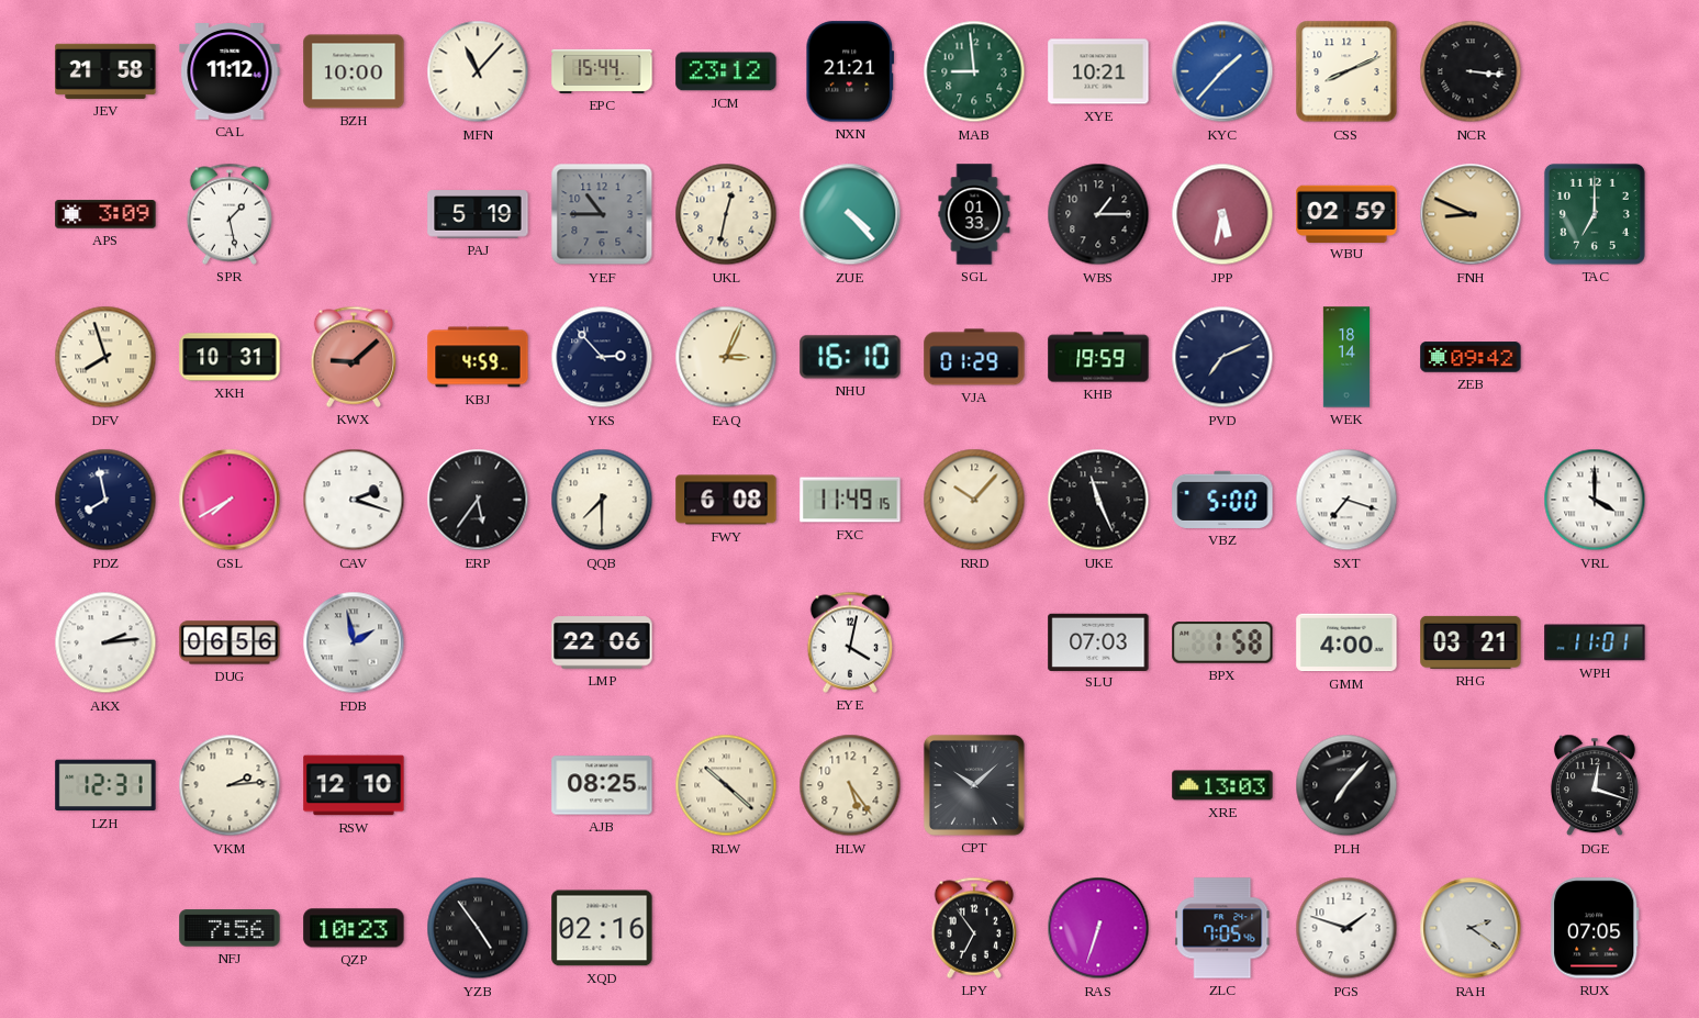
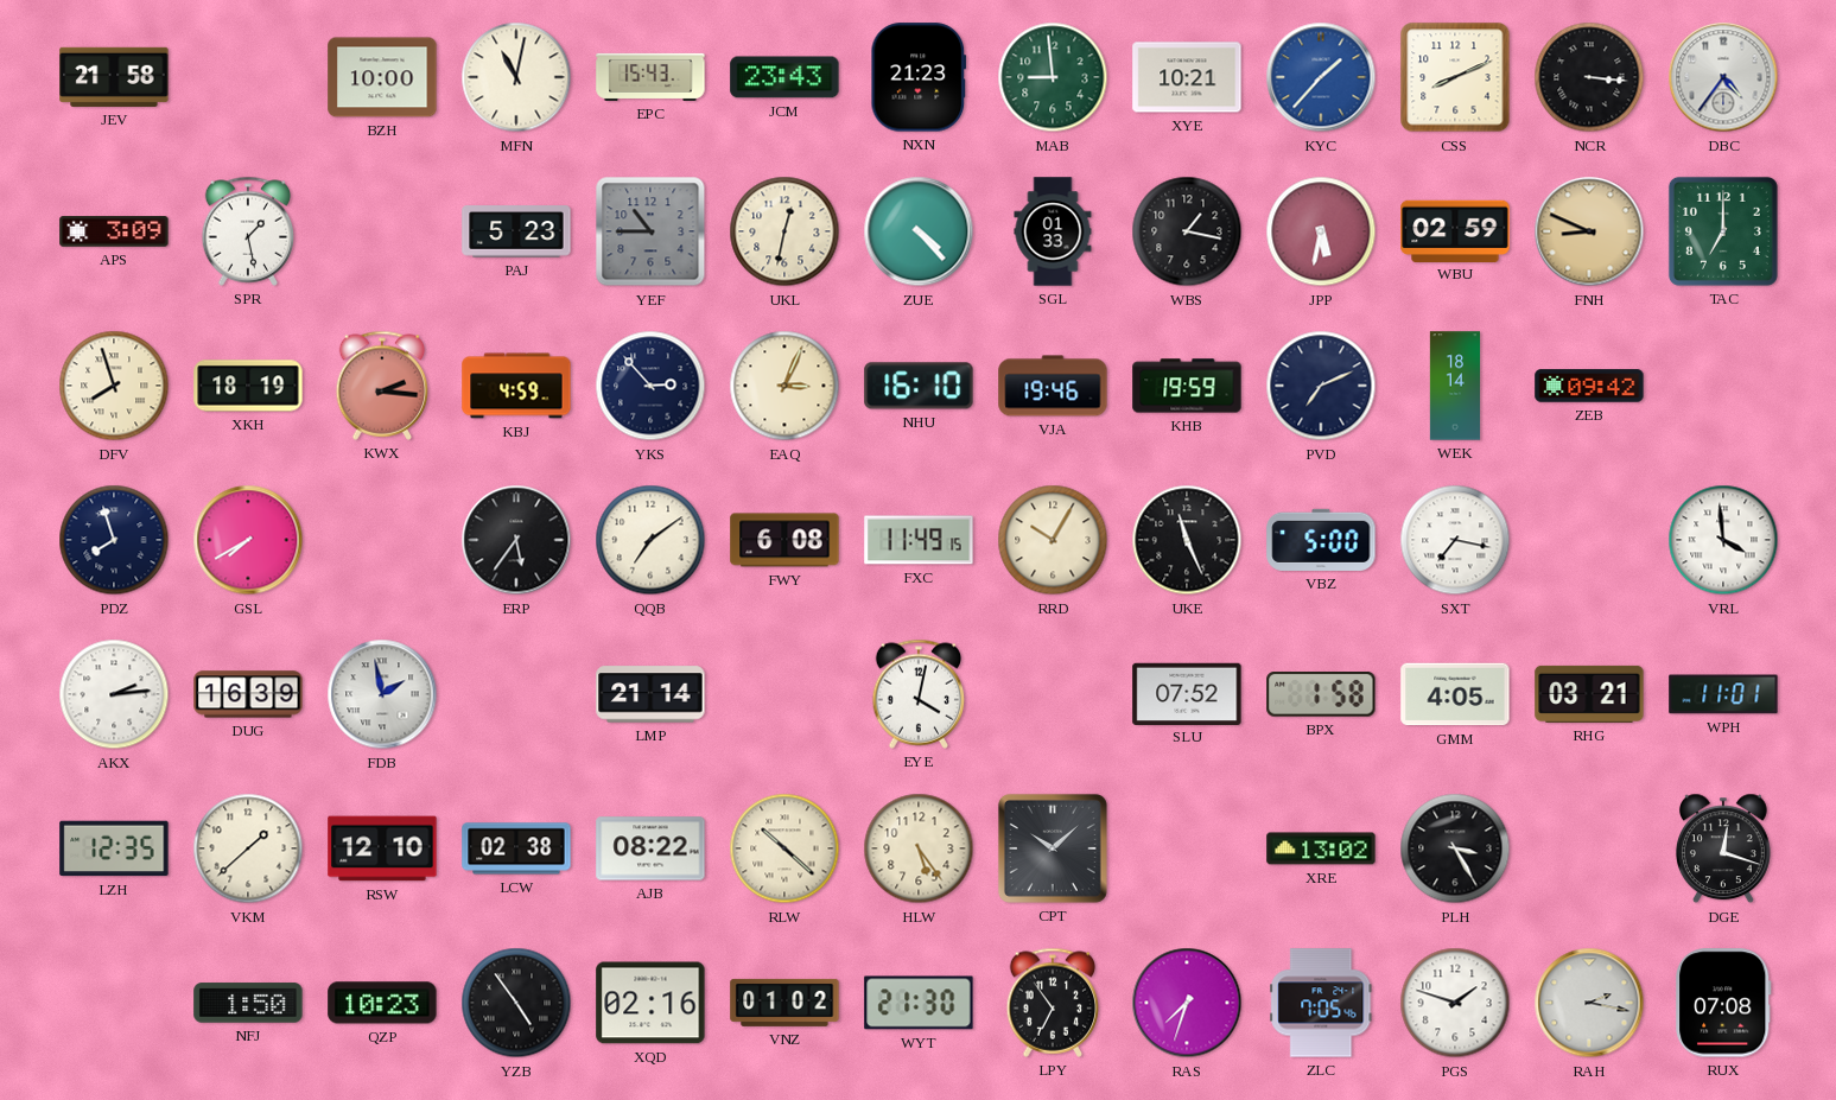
CAL: 11:12 -> none (230, 72)
MFN: 11:07 -> 11:02 (516, 77)
EPC: 15:44 -> 15:43 (650, 77)
JCM: 23:12 -> 23:43 (784, 77)
NXN: 21:21 -> 21:23 (919, 77)
DBC: none -> 4:36 (1723, 77)
PAJ: 5:19 -> 5:23 (516, 231)
WBS: 1:15 -> 1:17 (1187, 231)
XKH: 10:31 -> 18:19 (248, 386)
KWX: 9:08 -> 2:16 (382, 386)
VJA: 01:29 -> 19:46 (1053, 386)
PDZ: 7:58 -> 7:57 (114, 540)
CAV: 2:18 -> none (354, 500)
QQB: 7:30 -> 7:09 (650, 540)
RRD: 10:07 -> 10:05 (1053, 540)
SXT: 7:18 -> 7:17 (1455, 540)
VRL: 4:00 -> 3:59 (1723, 540)
DUG: 06:56 -> 16:39 (248, 694)
LMP: 22:06 -> 21:14 (650, 694)
SLU: 07:03 -> 07:52 (1187, 693)
GMM: 4:00 -> 4:05 (1455, 694)
LZH: 12:31 -> 12:35 (114, 848)
VKM: 2:14 -> 1:38 (248, 848)
LCW: none -> 02:38 (516, 848)
AJB: 08:25 -> 08:22 (650, 848)
XRE: 13:03 -> 13:02 (1321, 848)
PLH: 7:07 -> 3:25 (1455, 848)
NFJ: 7:56 -> 1:50 (248, 1003)
VNZ: none -> 01:02 (784, 1003)
WYT: none -> 21:30 (919, 1003)
RAS: 6:33 -> 7:33 (1187, 1003)
RAH: 2:21 -> 2:17 (1589, 1003)
RUX: 07:05 -> 07:08 (1723, 1003)
